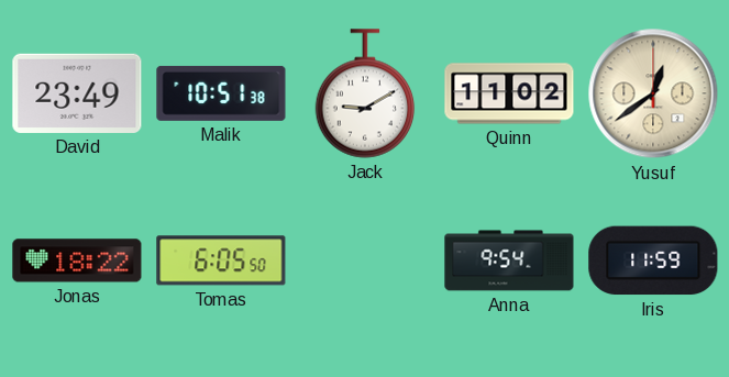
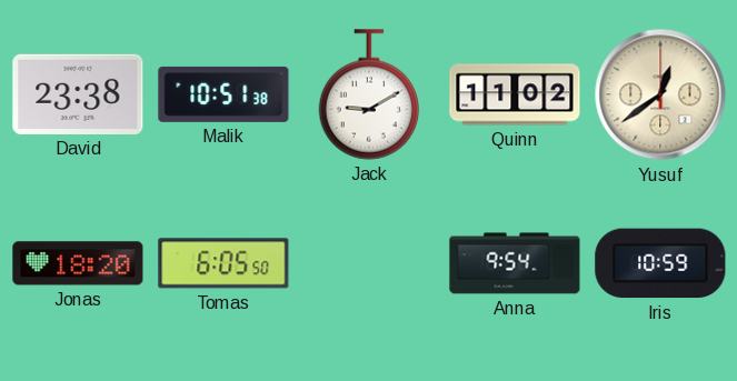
David: 23:49 -> 23:38 (78, 94)
Jonas: 18:22 -> 18:20 (78, 263)
Iris: 11:59 -> 10:59 (660, 263)
